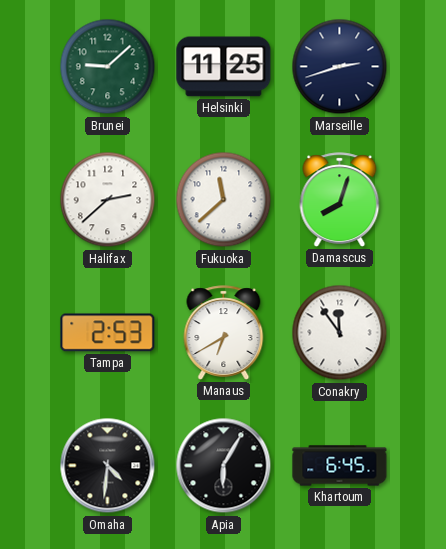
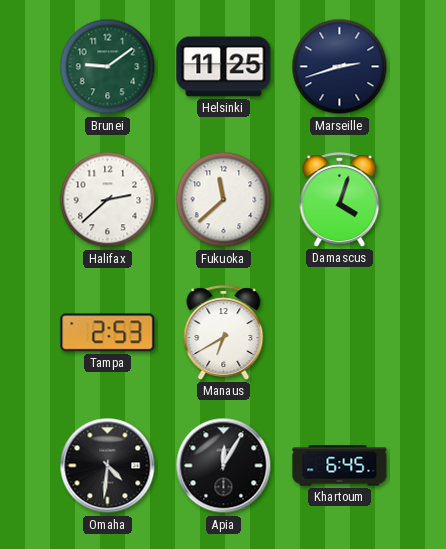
Brunei: 9:08 -> 9:09 (108, 67)
Damascus: 8:03 -> 4:03 (340, 200)
Conakry: 11:54 -> none (340, 333)
Apia: 6:05 -> 12:05 (224, 466)
